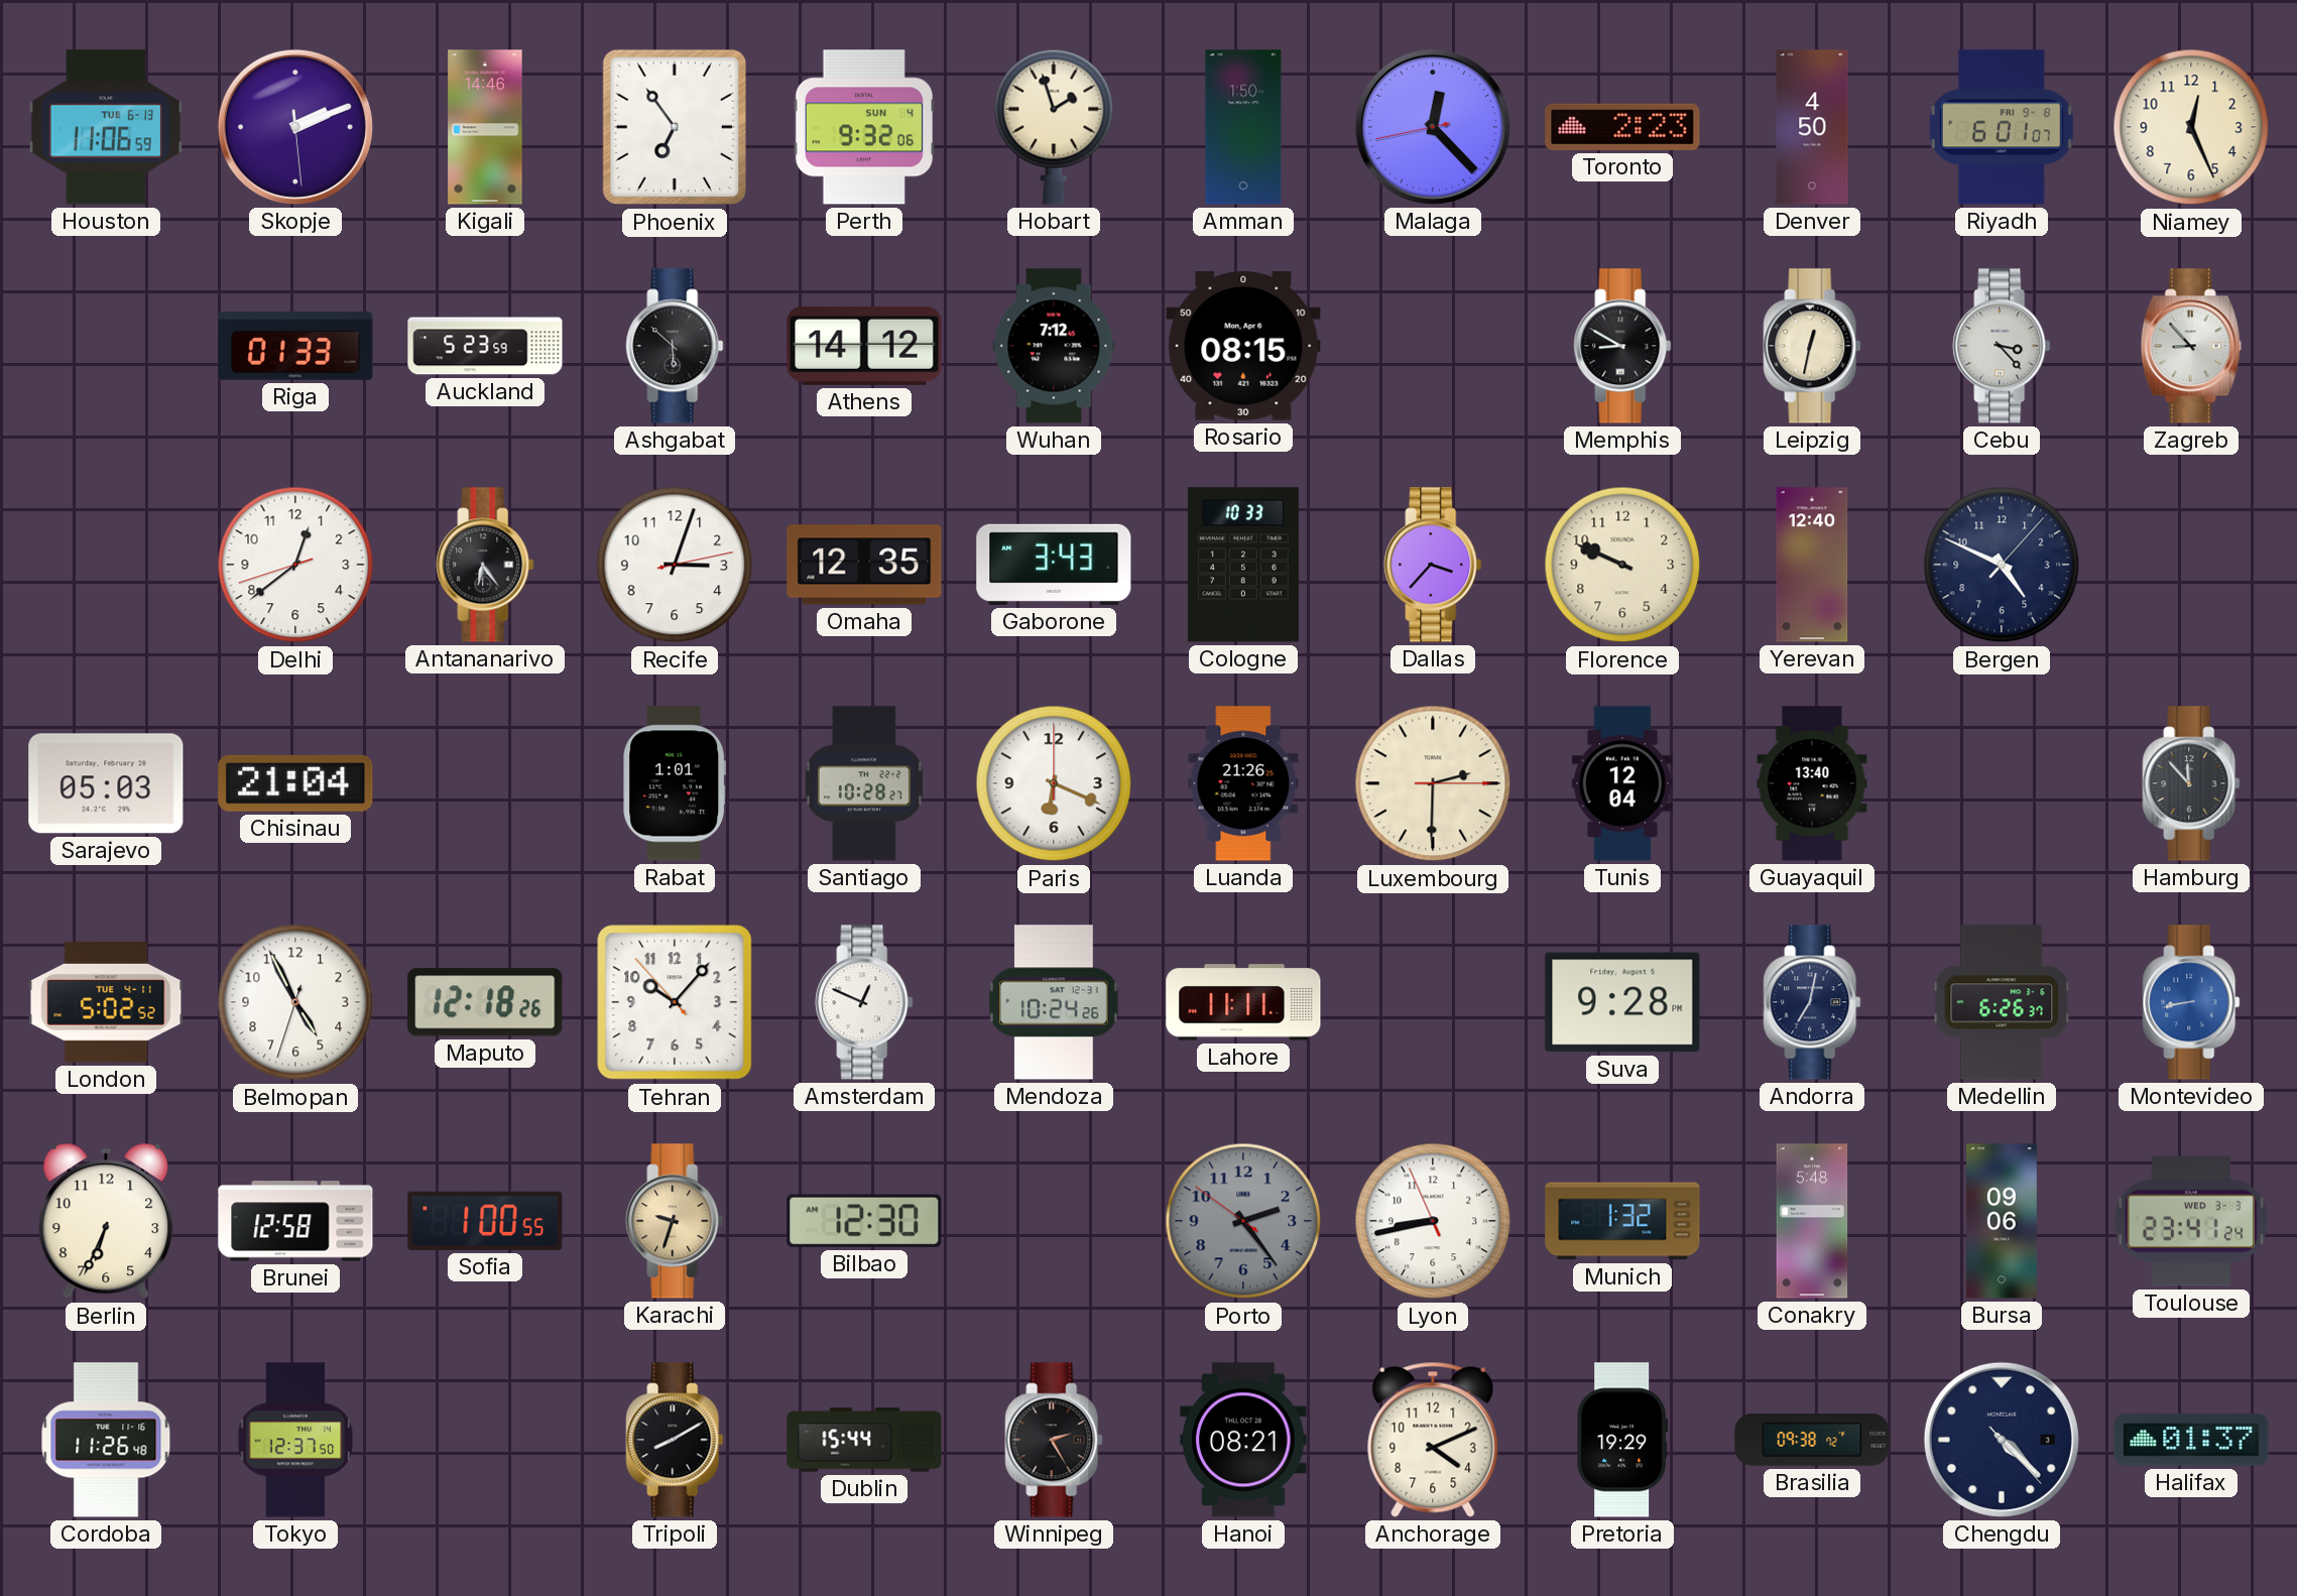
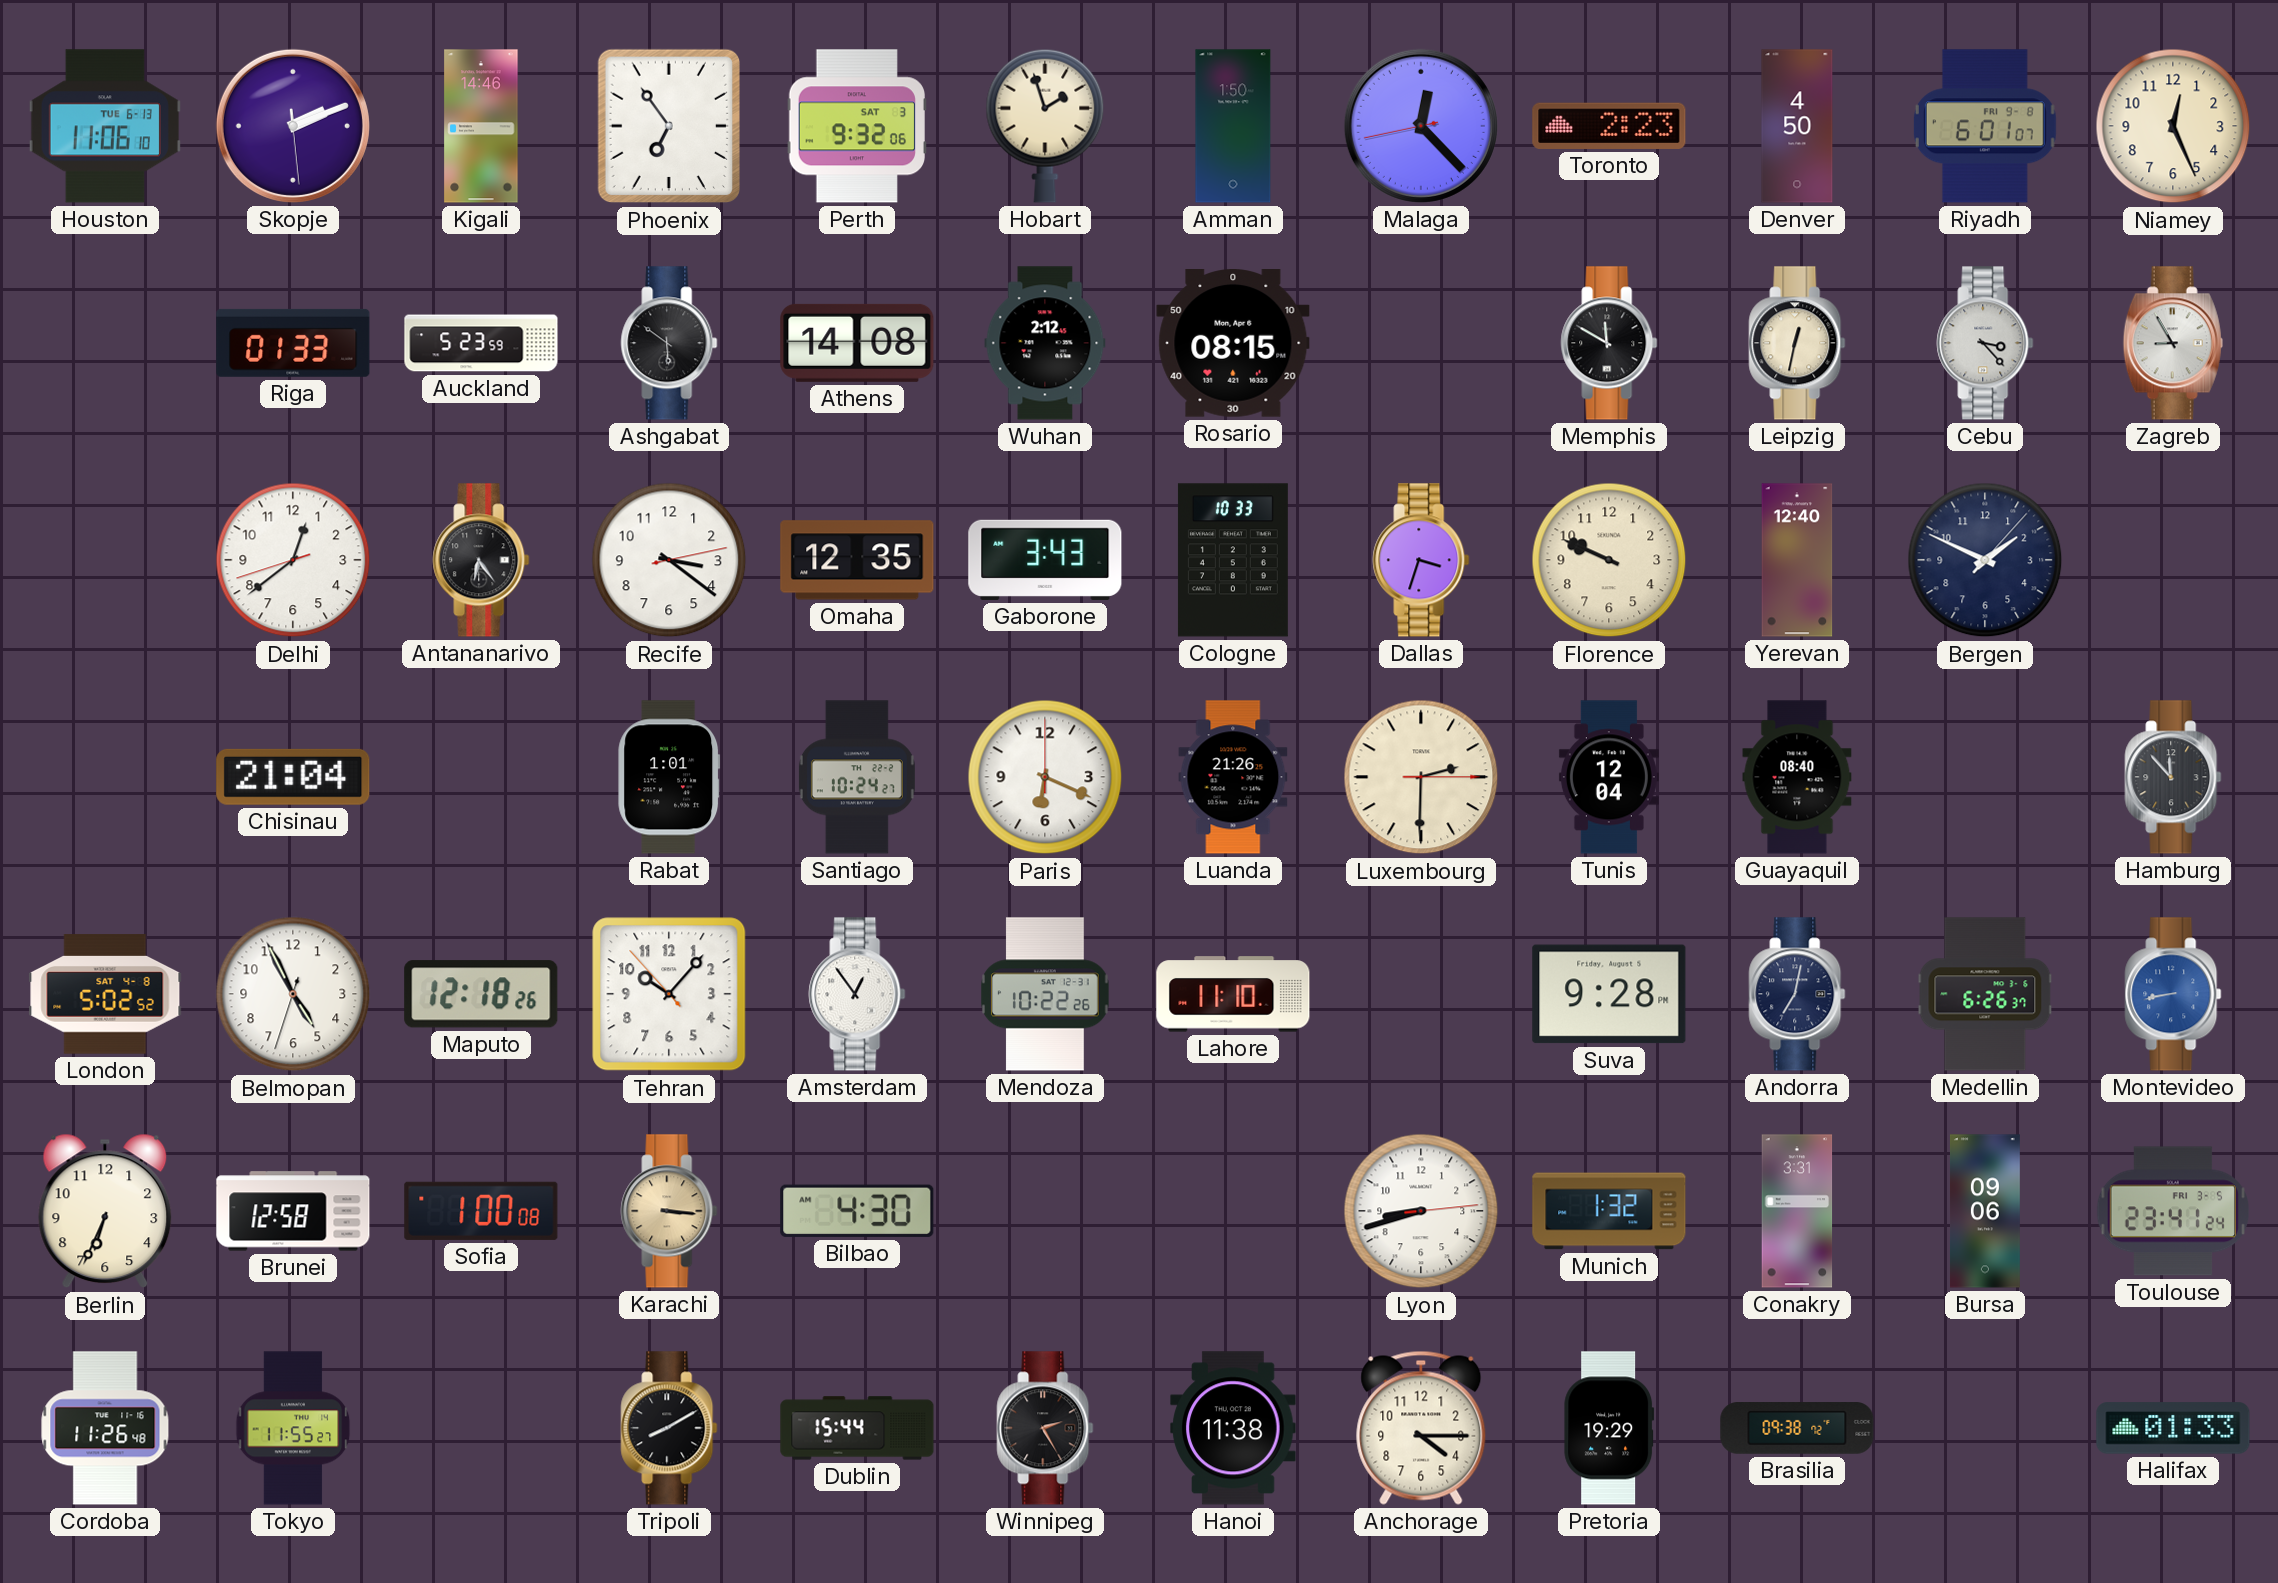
Houston: 11:06:59 -> 11:06:10 (105, 126)
Perth date: SUN 4 -> SAT 3 (856, 126)
Ashgabat: 5:52 -> 5:51 (669, 343)
Athens: 14:12 -> 14:08 (857, 343)
Wuhan: 7:12 -> 2:12 (1045, 343)
Memphis: 8:50 -> 11:50 (1609, 343)
Zagreb: 8:53 -> 8:55 (2173, 343)
Recife: 3:03 -> 3:21 (669, 560)
Dallas: 3:37 -> 3:33 (1421, 560)
Bergen: 4:49 -> 1:49 (1985, 560)
Sarajevo: 05:03 -> none (106, 783)
Santiago: 10:28 -> 10:24 (857, 777)
Guayaquil: 13:40 -> 08:40 (1797, 777)
London date: TUE 4-11 -> SAT 4-8 (105, 994)
Amsterdam: 12:49 -> 12:54 (857, 994)
Mendoza: 10:24 -> 10:22 (1045, 994)
Lahore: 11:11 -> 11:10 (1233, 994)
Sofia: 1:00:55 -> 1:00:08 (481, 1211)
Karachi: 9:33 -> 3:16 (669, 1211)
Bilbao: 12:30 -> 4:30 (857, 1211)
Porto: 2:23 -> none (1243, 1221)
Lyon: 8:42:56 -> 8:42:14 (1421, 1211)
Conakry: 5:48 -> 3:31 (1797, 1211)
Toulouse date: WED 3-3 -> FRI 3-5 (2172, 1211)
Tokyo: 12:37 -> 11:55 (293, 1428)
Hanoi: 08:21 -> 11:38 (1233, 1428)
Anchorage: 4:11 -> 4:15 (1421, 1428)
Chengdu: 4:22 -> none (2002, 1440)
Halifax: 01:37 -> 01:33 (2173, 1428)
